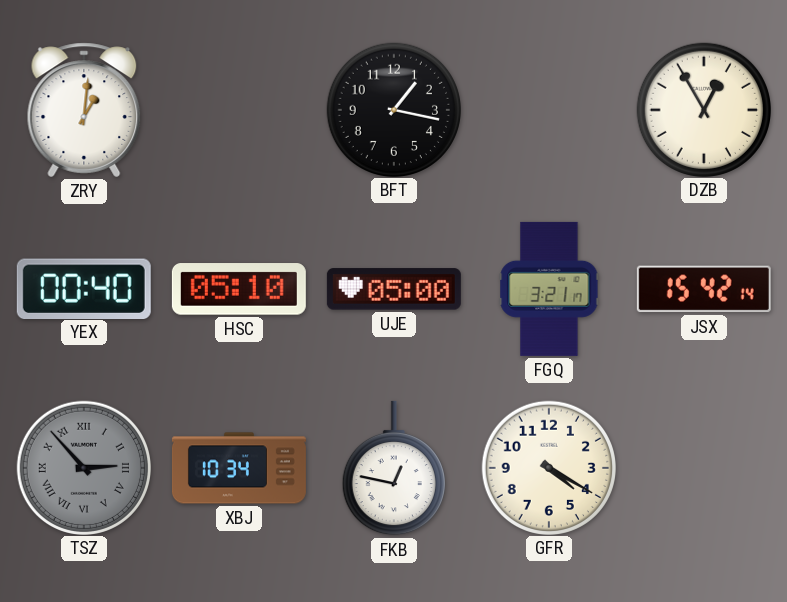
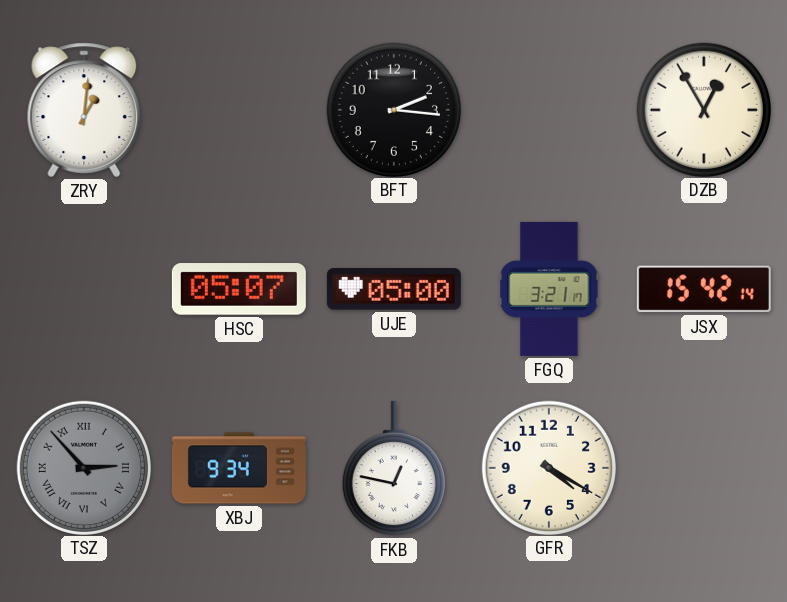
BFT: 1:17 -> 2:16 (393, 109)
YEX: 00:40 -> none (84, 288)
HSC: 05:10 -> 05:07 (239, 289)
XBJ: 10:34 -> 9:34 (239, 468)
